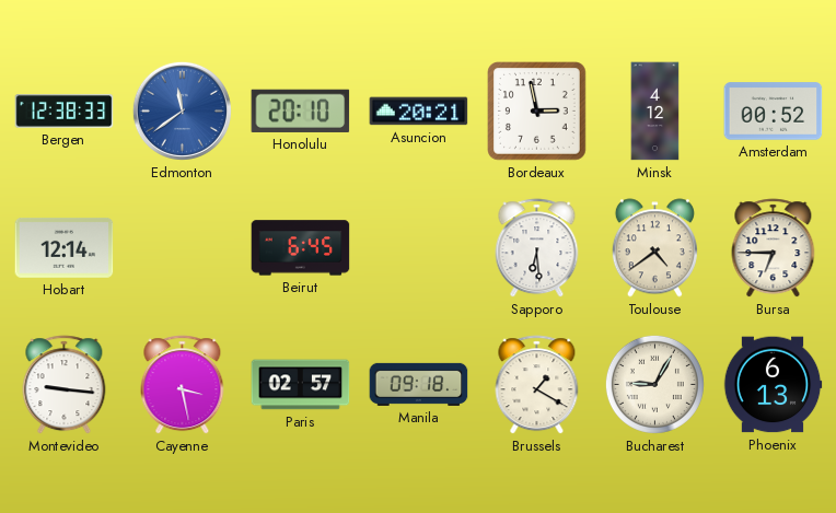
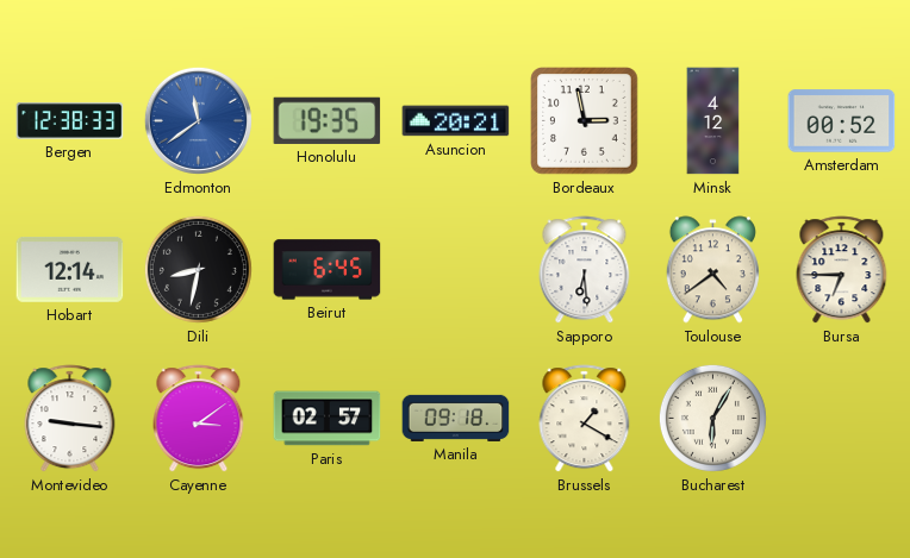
Honolulu: 20:10 -> 19:35 (328, 120)
Dili: none -> 8:32 (198, 269)
Cayenne: 3:28 -> 3:09 (199, 419)
Bucharest: 9:05 -> 6:05 (712, 418)
Phoenix: 6:13 -> none (773, 385)
